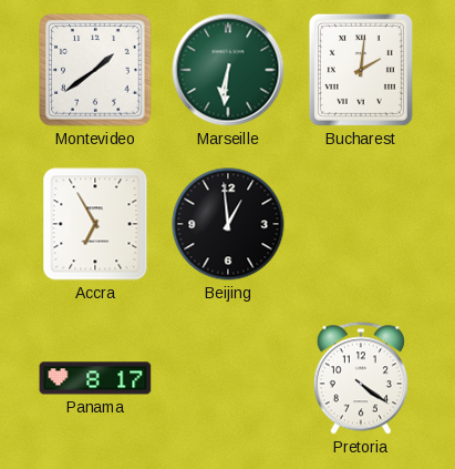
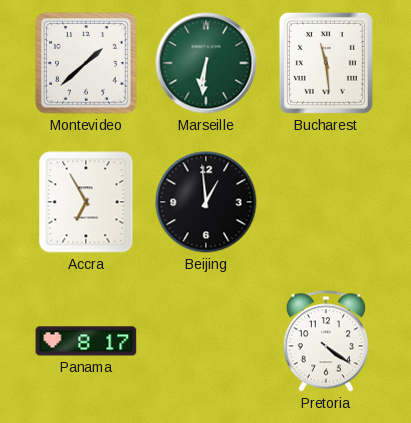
Montevideo: 1:39 -> 1:38 (86, 63)
Bucharest: 2:01 -> 11:29 (326, 63)
